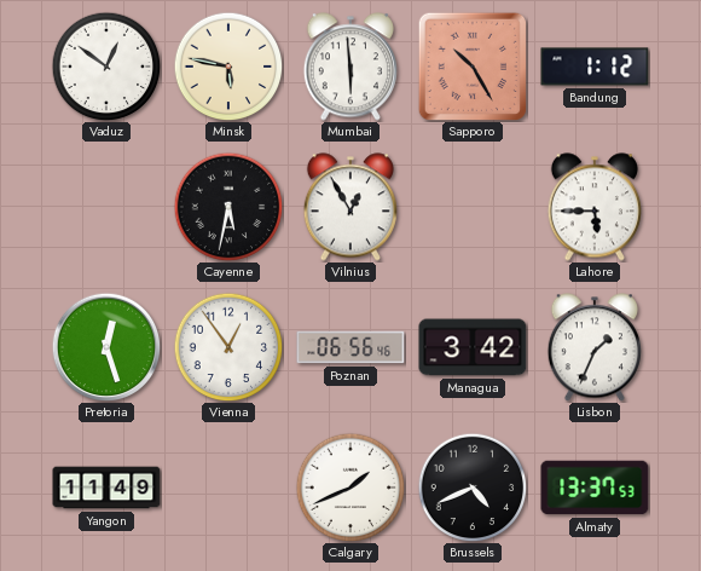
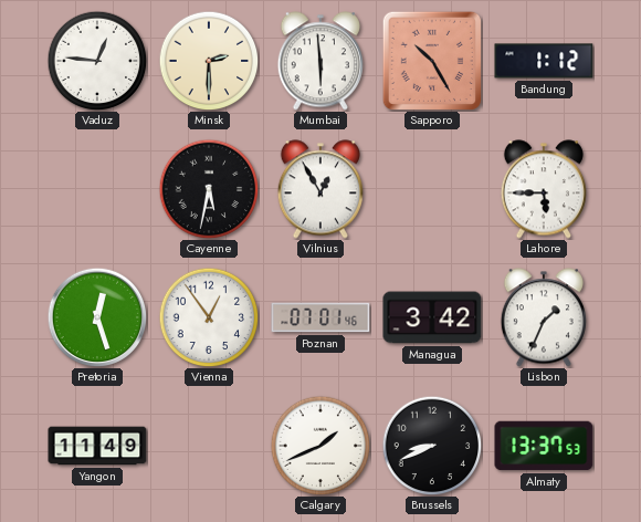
Vaduz: 12:51 -> 12:46 (97, 61)
Minsk: 5:47 -> 2:30 (209, 61)
Poznan: 06:56 -> 07:01 (320, 317)
Brussels: 4:41 -> 8:41 (432, 446)
